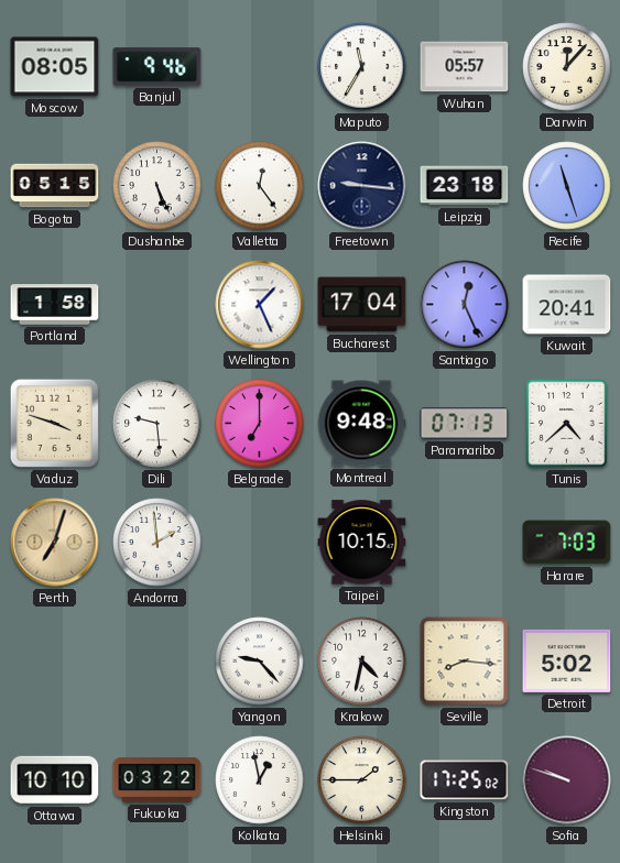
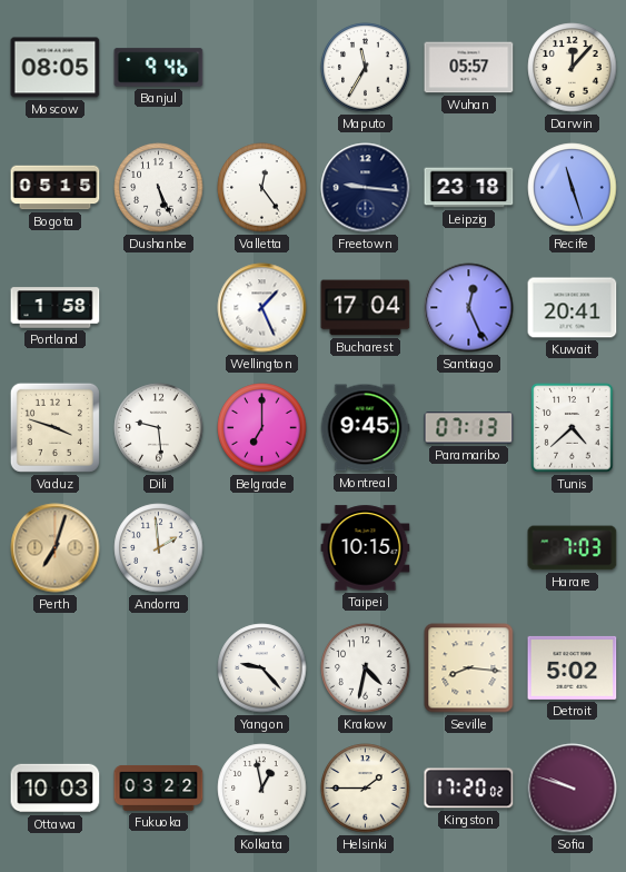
Montreal: 9:48 -> 9:45 (365, 428)
Ottawa: 10:10 -> 10:03 (56, 789)
Kingston: 17:25 -> 17:20 (469, 789)
